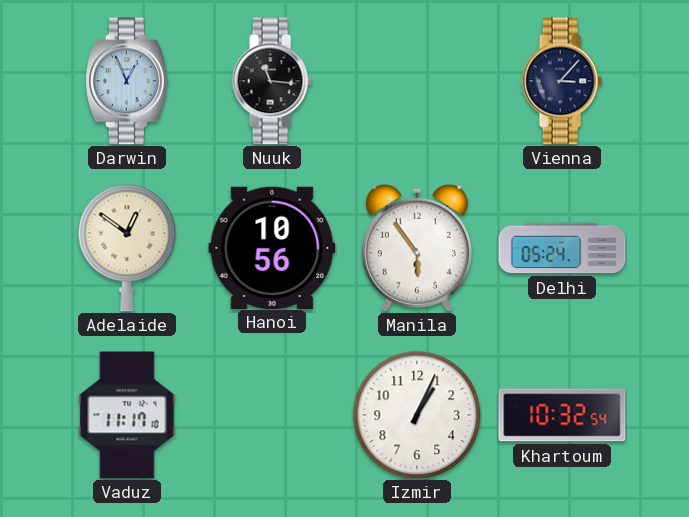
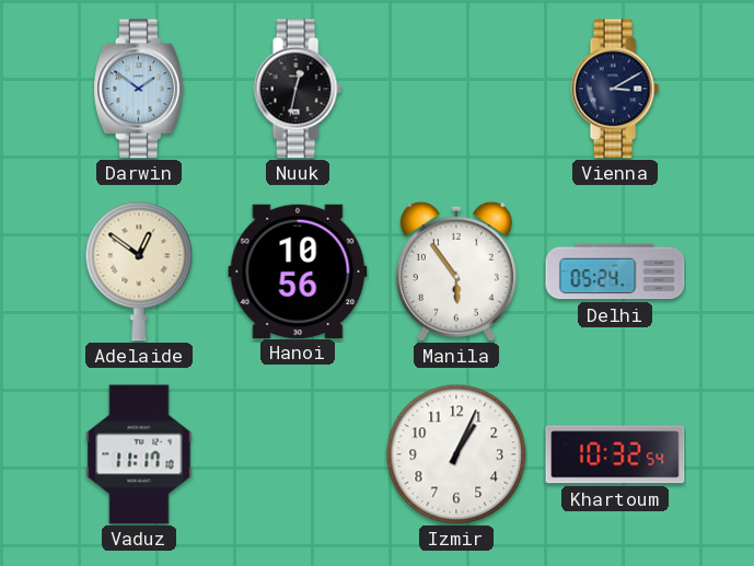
Darwin: 12:56 -> 1:51 (139, 89)
Nuuk: 11:16 -> 12:32 (298, 89)
Vienna: 3:07 -> 3:10 (615, 89)
